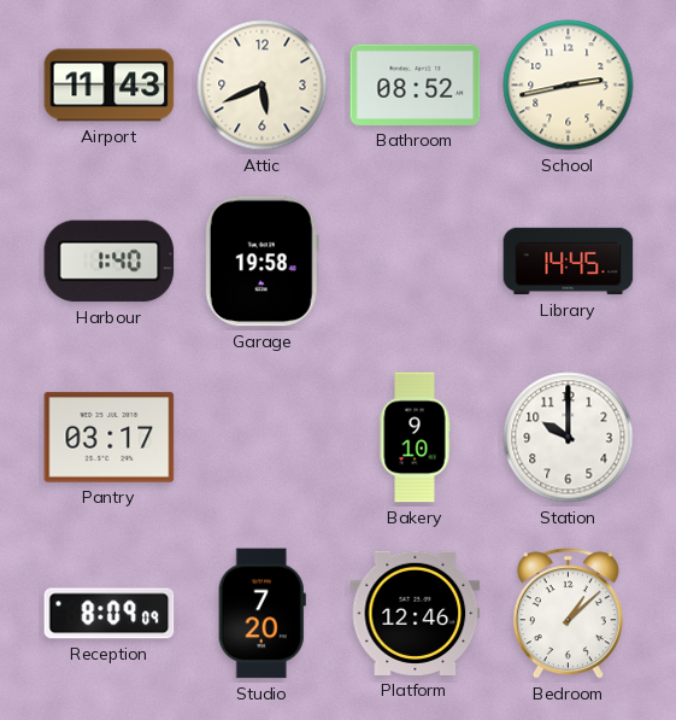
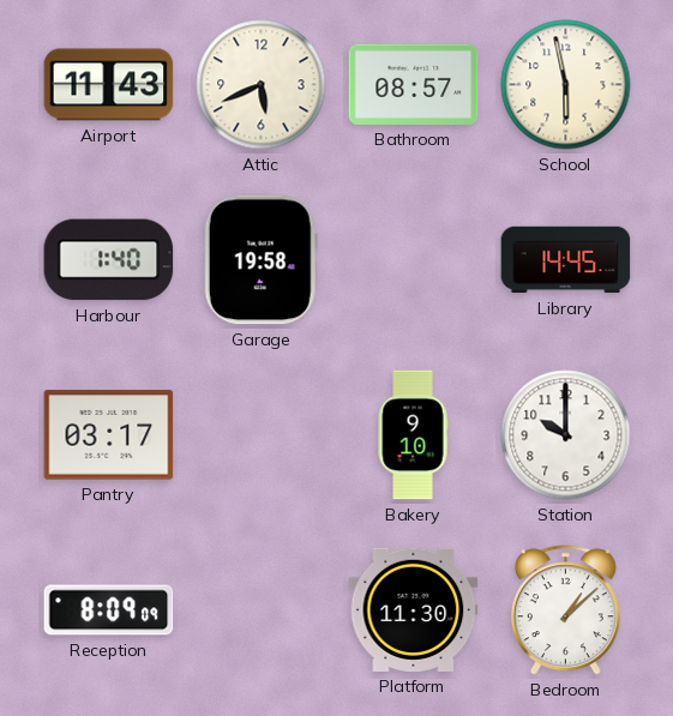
Bathroom: 08:52 -> 08:57 (414, 84)
School: 2:43 -> 5:58 (566, 85)
Studio: 7:20 -> none (261, 614)
Platform: 12:46 -> 11:30 (414, 609)
